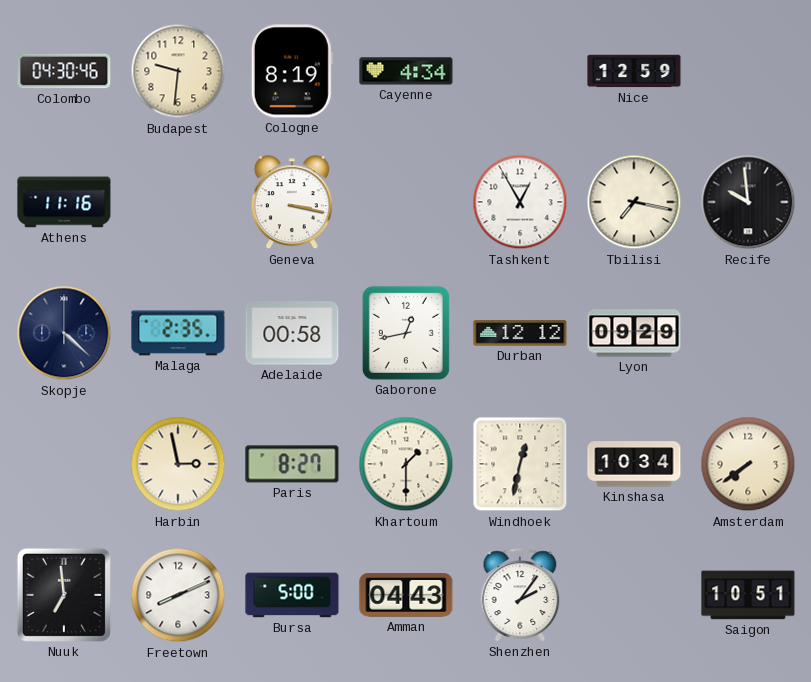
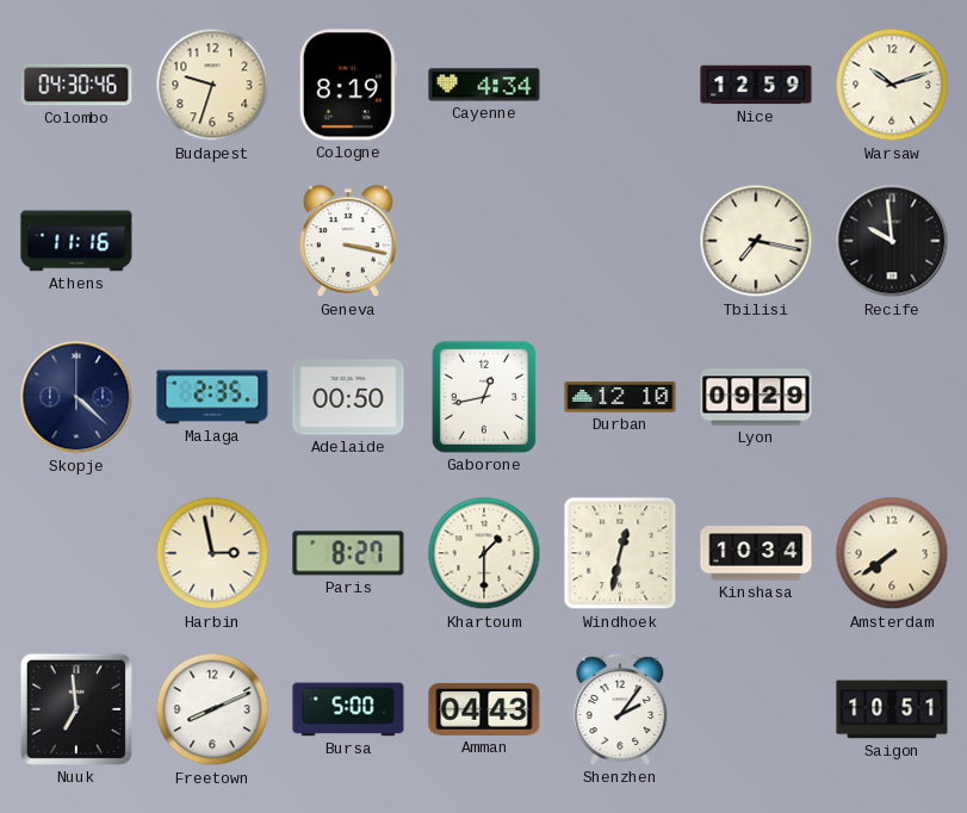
Budapest: 9:31 -> 9:33 (212, 85)
Warsaw: none -> 10:12 (892, 85)
Tashkent: 12:55 -> none (520, 202)
Adelaide: 00:58 -> 00:50 (348, 397)
Durban: 12:12 -> 12:10 (620, 397)
